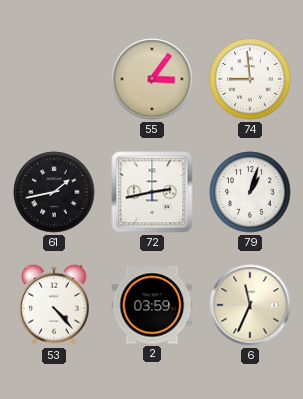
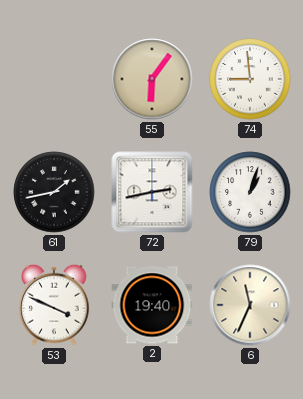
55: 3:06 -> 6:06 (152, 79)
53: 4:23 -> 3:49 (54, 305)
2: 03:59 -> 19:40 (152, 305)
